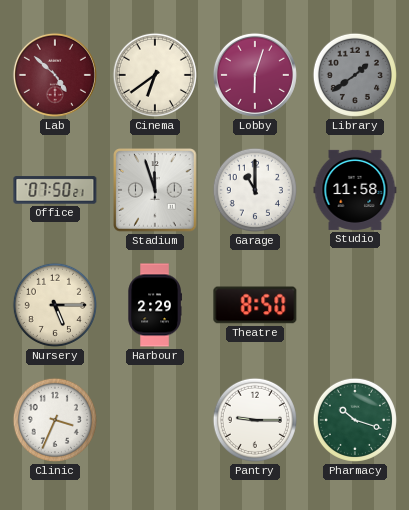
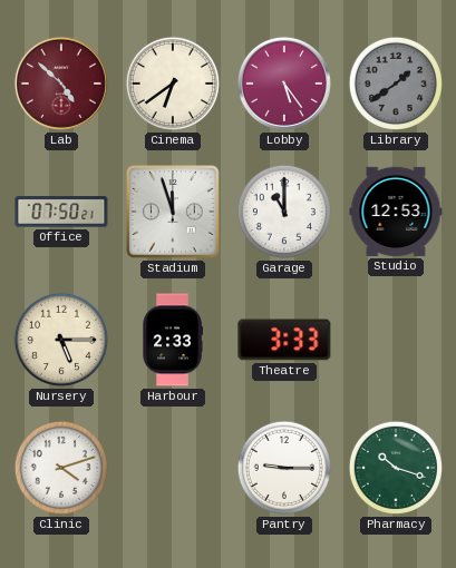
Lobby: 6:03 -> 5:24 (284, 84)
Studio: 11:58 -> 12:53 (396, 212)
Harbour: 2:29 -> 2:33 (173, 340)
Theatre: 8:50 -> 3:33 (284, 340)
Clinic: 3:34 -> 4:12 (61, 468)
